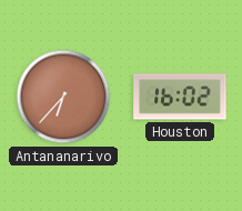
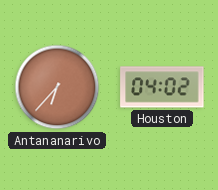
Houston: 16:02 -> 04:02 (162, 87)
